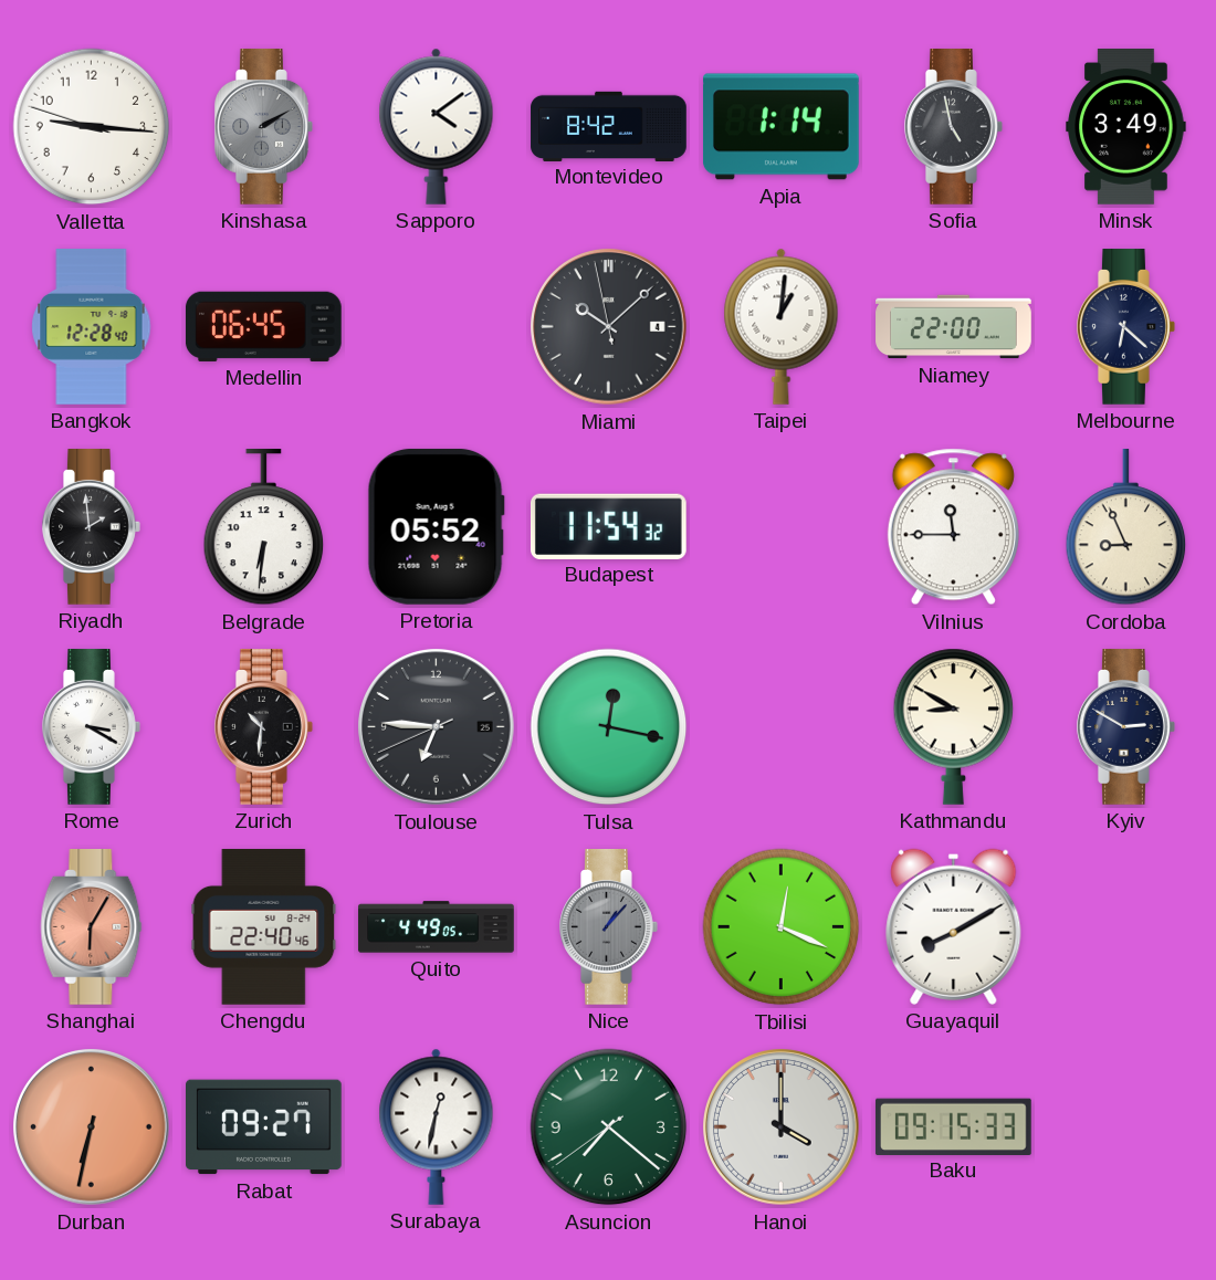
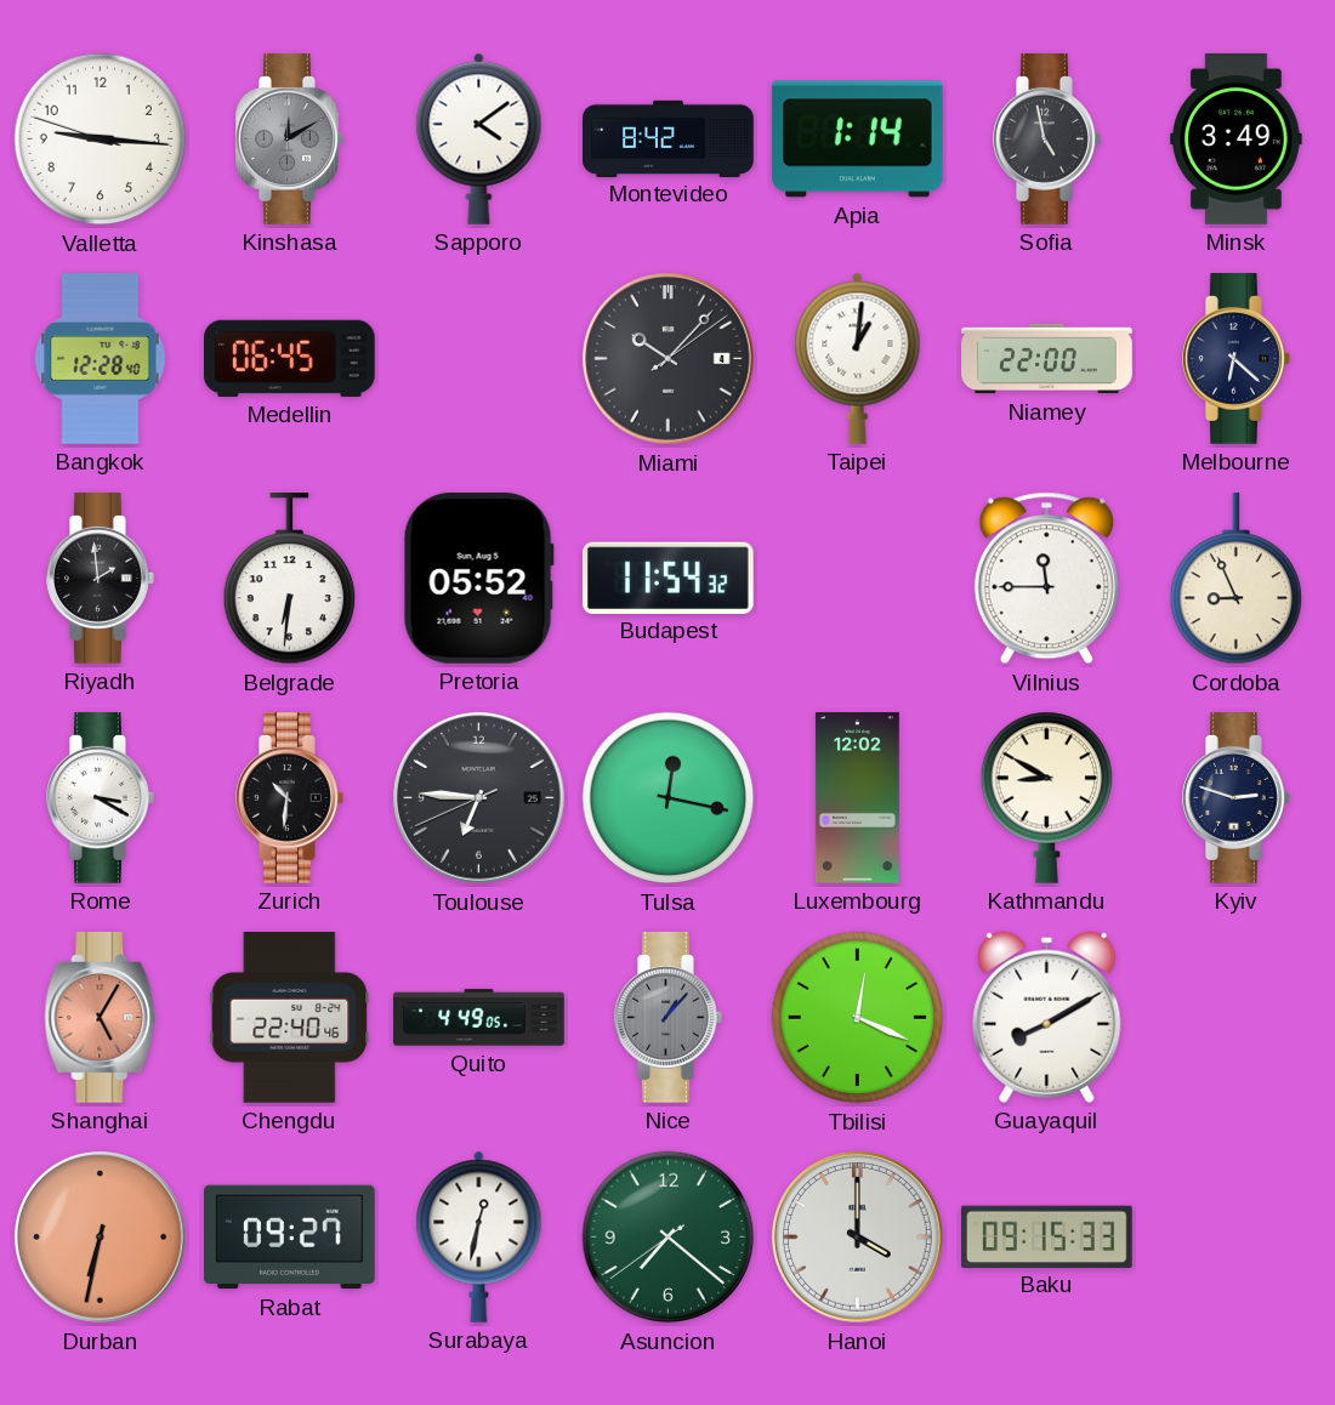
Kinshasa: 2:10 -> 12:10 (290, 140)
Miami: 10:07:58 -> 10:07:09 (669, 359)
Luxembourg: none -> 12:02 (857, 798)
Kyiv: 2:50 -> 2:48 (1237, 798)
Shanghai: 6:05 -> 5:05 (101, 1018)
